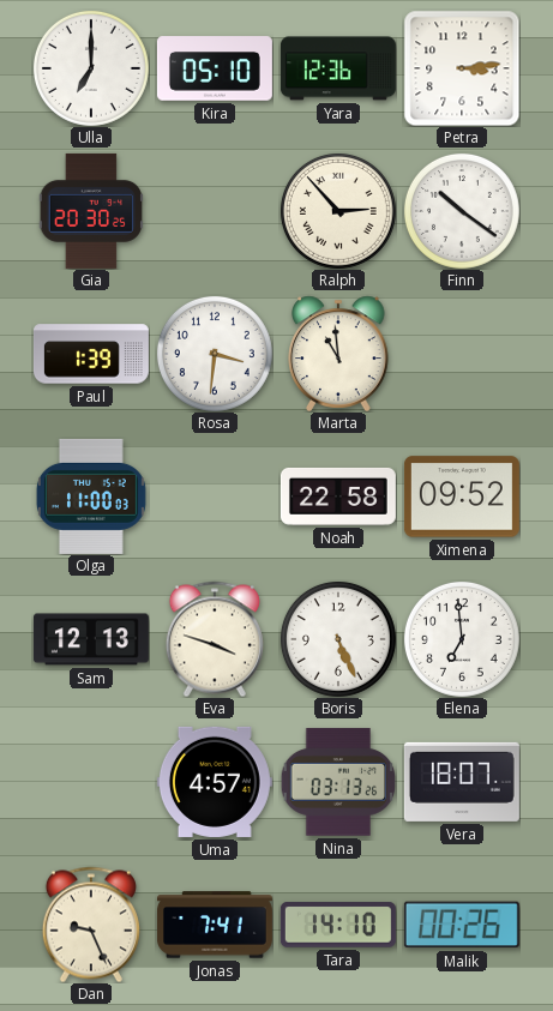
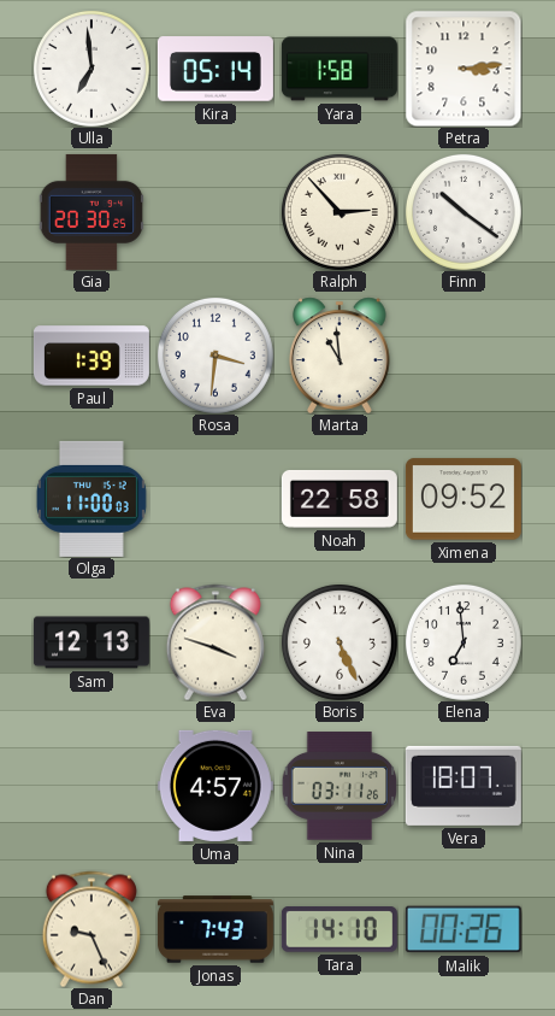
Ulla: 7:00 -> 6:59 (91, 69)
Kira: 05:10 -> 05:14 (215, 69)
Yara: 12:36 -> 1:58 (340, 69)
Nina: 03:13 -> 03:11 (340, 786)
Jonas: 7:41 -> 7:43 (215, 929)
